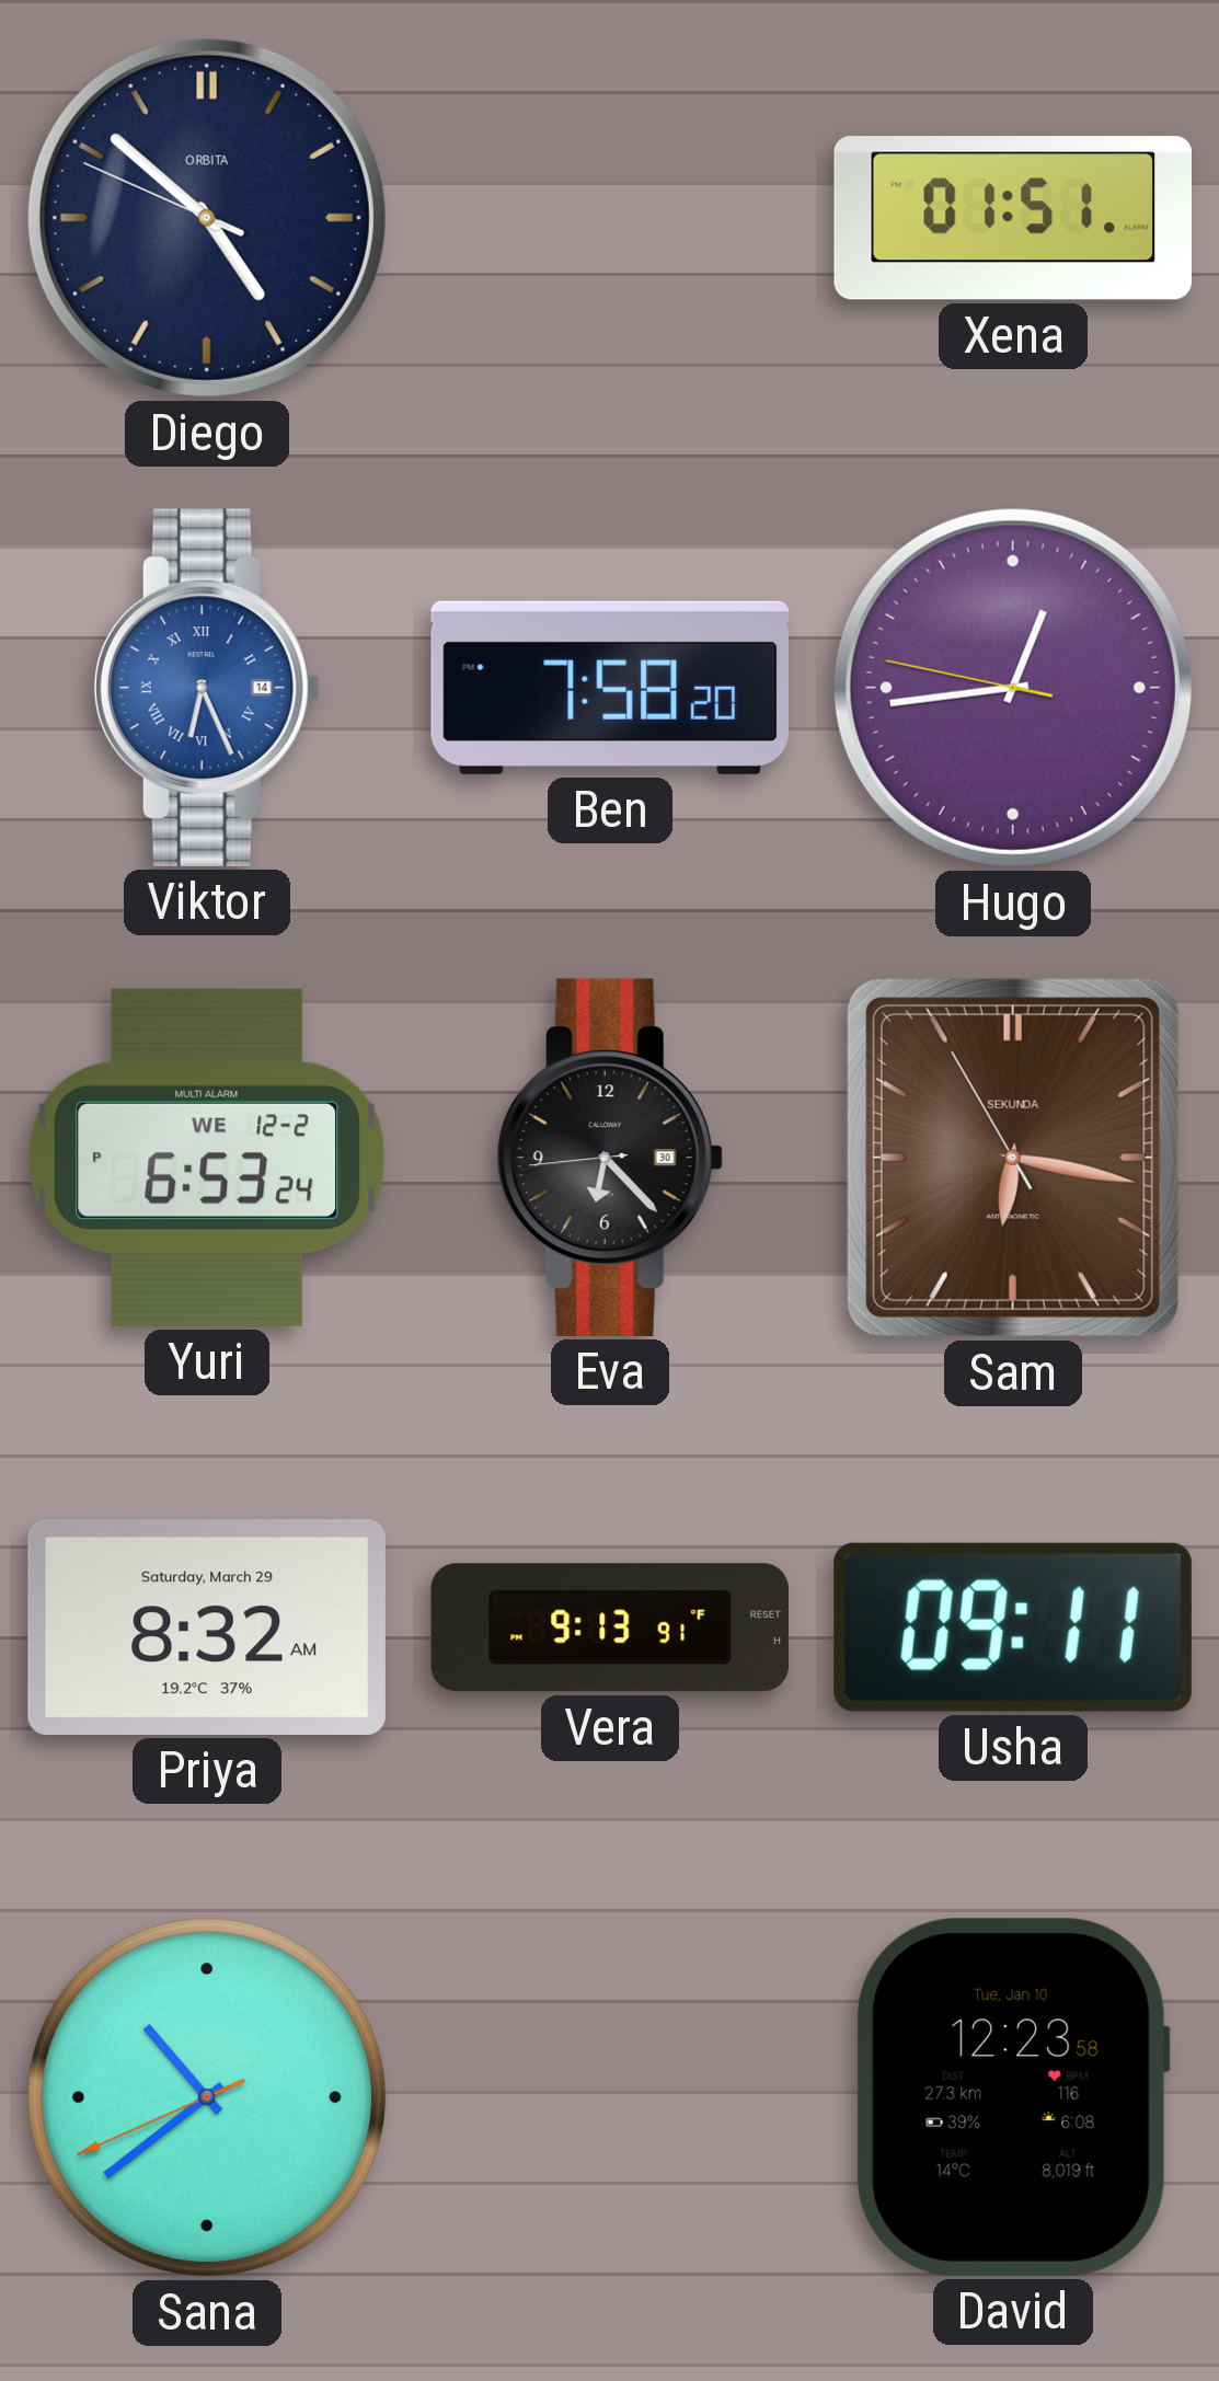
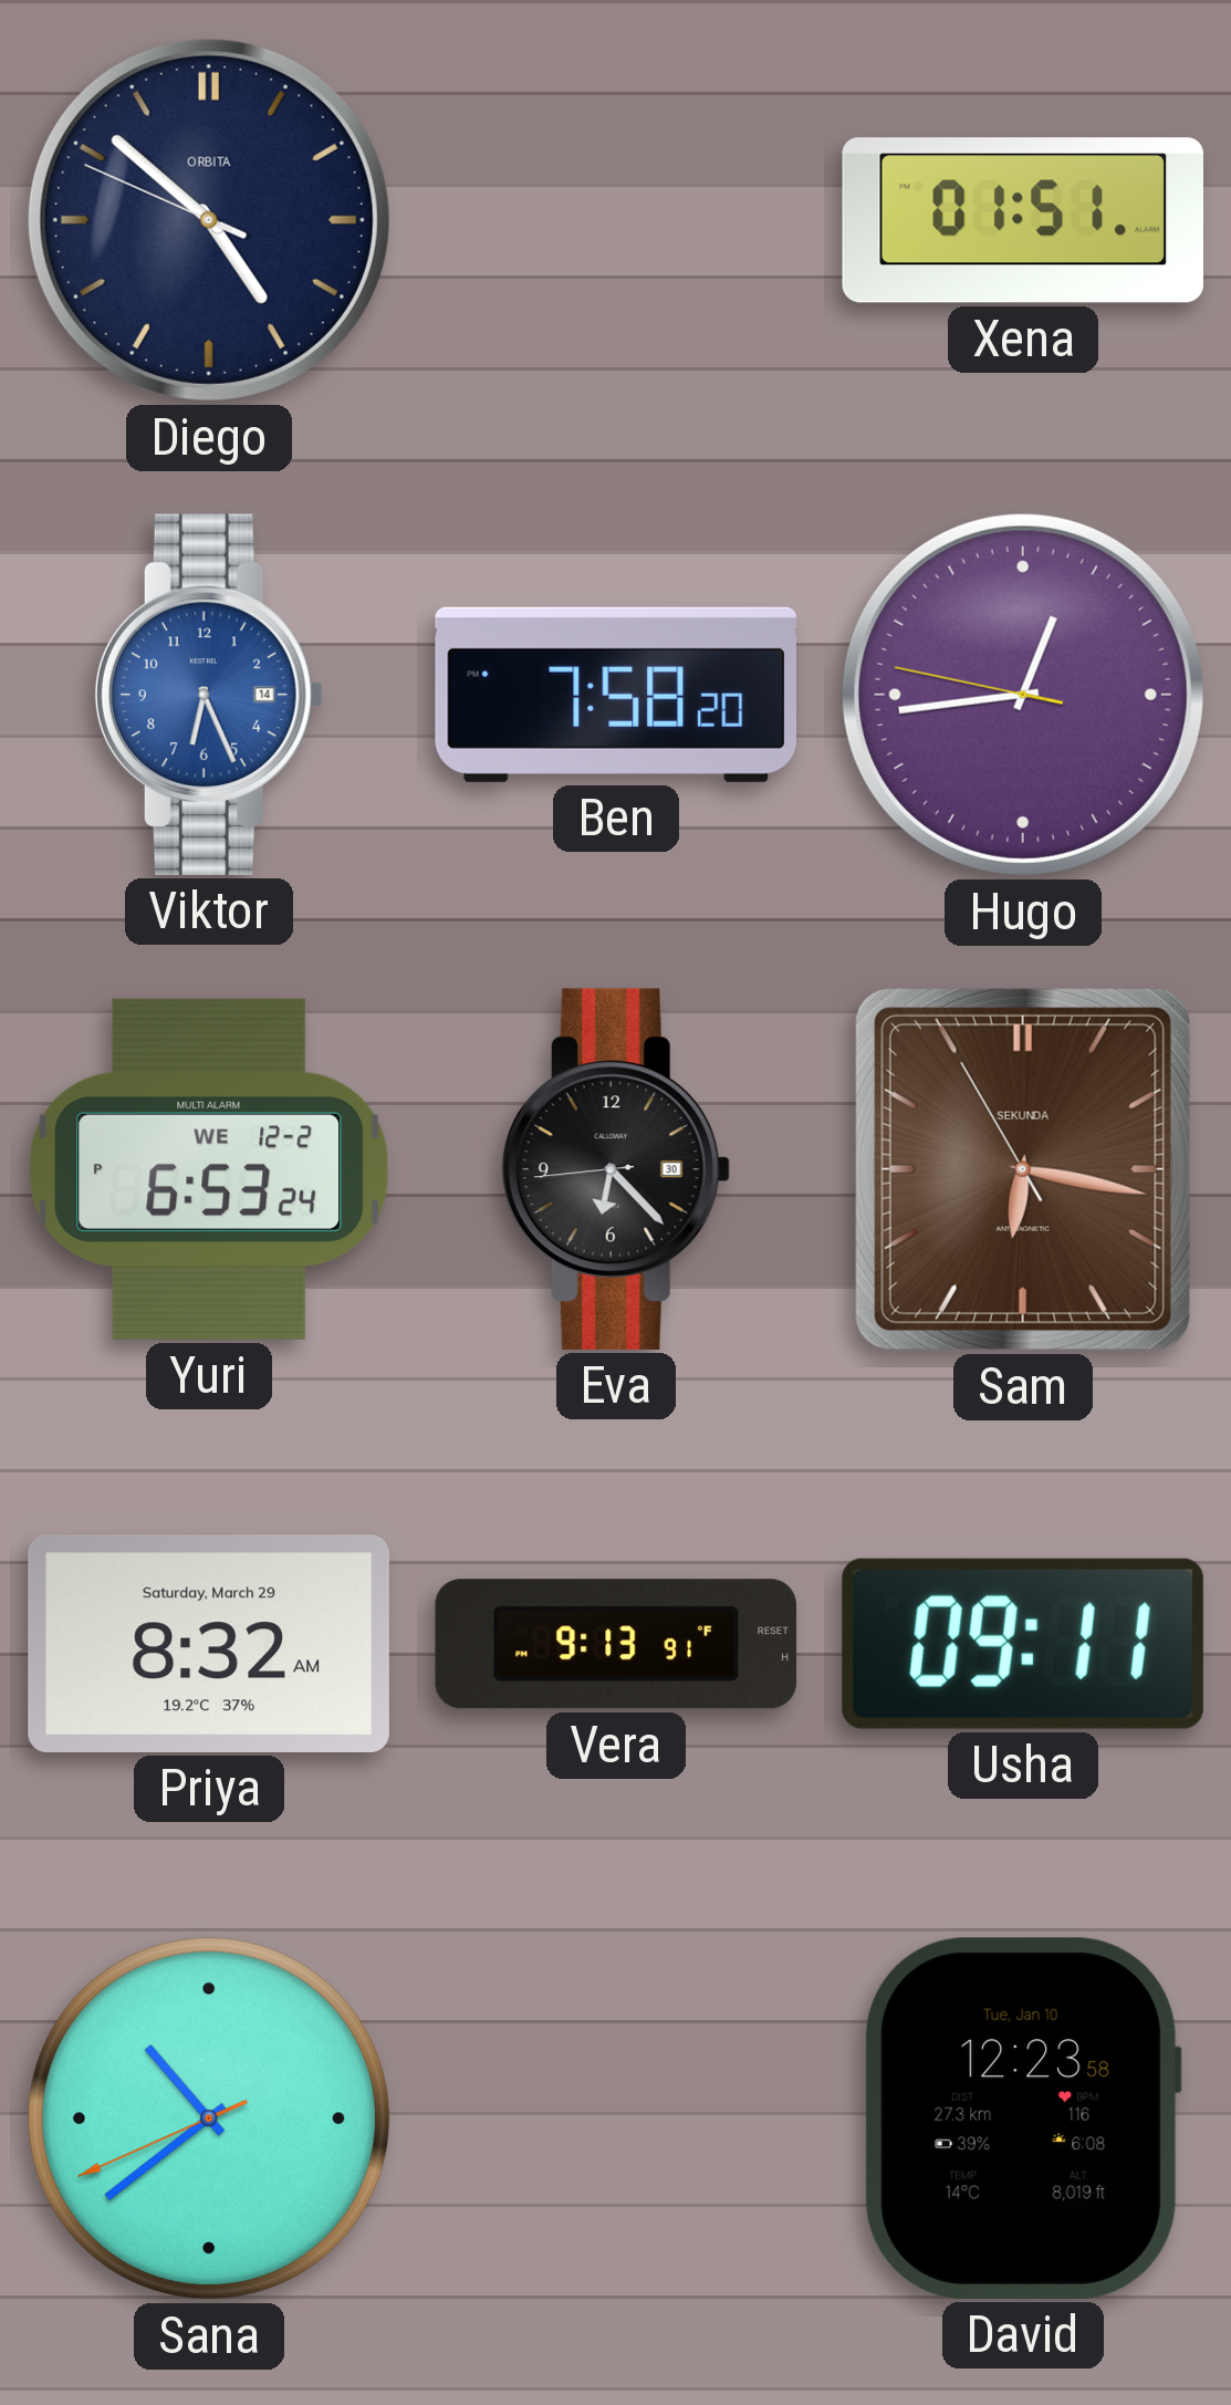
Viktor numerals: Roman -> Arabic (209, 695)
